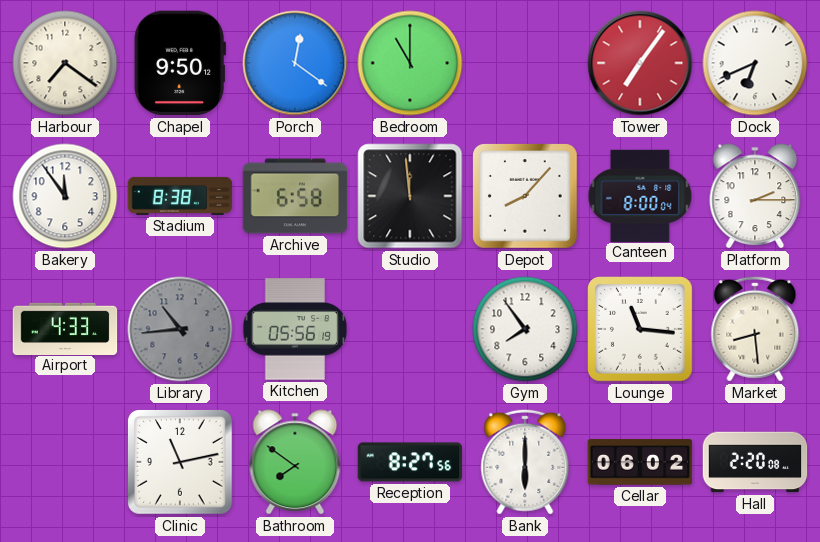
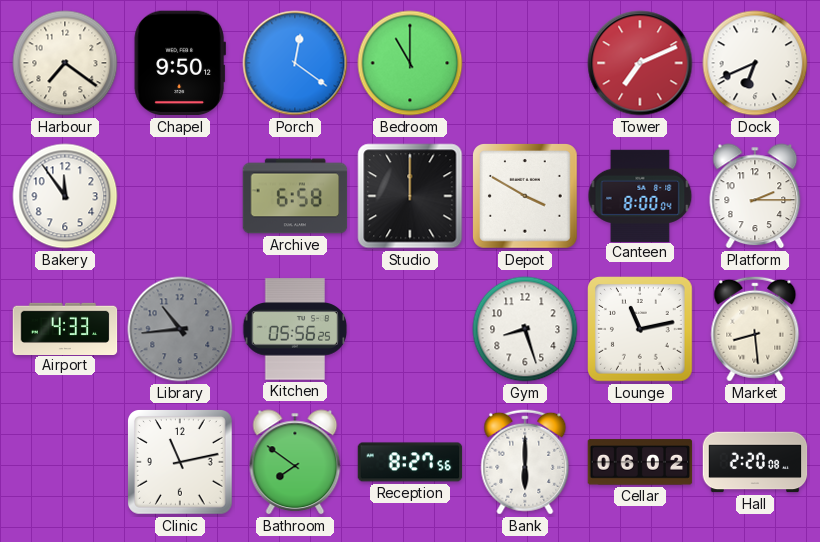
Tower: 7:06 -> 7:11 (640, 63)
Stadium: 8:38 -> none (180, 196)
Studio: 11:59 -> 12:00 (410, 196)
Depot: 8:07 -> 3:50 (526, 197)
Kitchen: 05:56:19 -> 05:56:25 (295, 329)
Gym: 7:54 -> 8:27 (525, 329)
Lounge: 11:16 -> 11:13 (641, 330)
